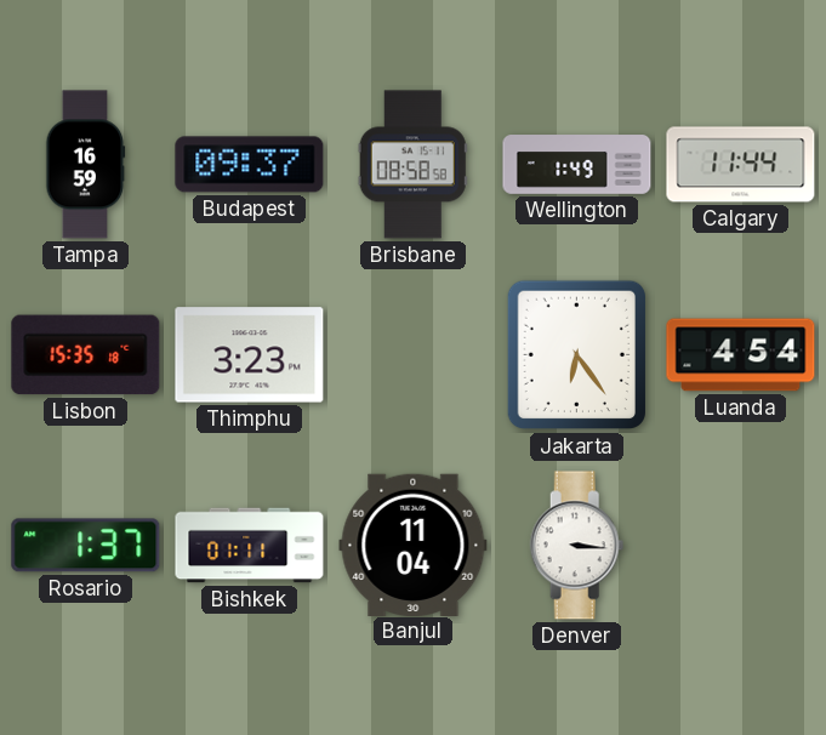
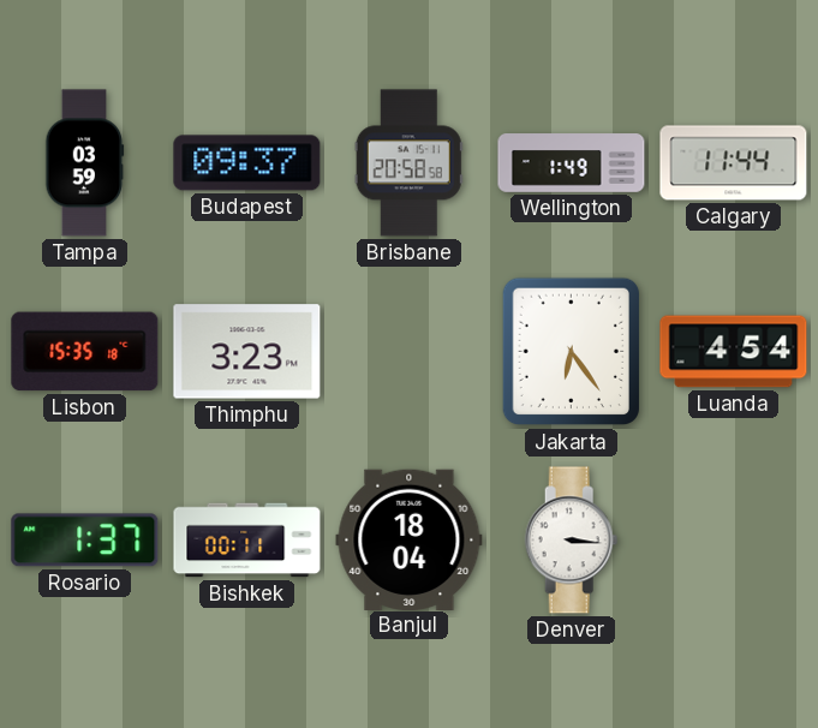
Tampa: 16:59 -> 03:59 (85, 163)
Brisbane: 08:58 -> 20:58 (408, 163)
Bishkek: 01:11 -> 00:11 (247, 541)
Banjul: 11:04 -> 18:04 (410, 539)
